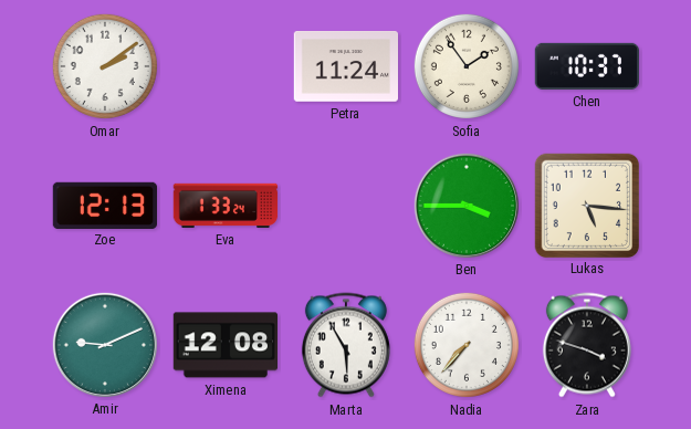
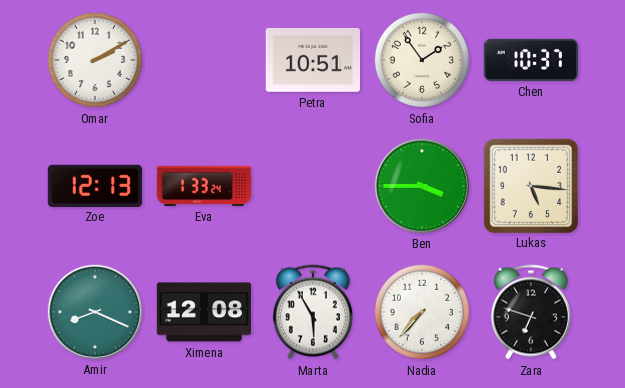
Omar: 2:09 -> 2:10 (95, 60)
Petra: 11:24 -> 10:51 (312, 61)
Amir: 9:11 -> 8:19 (94, 311)
Zara: 3:48 -> 6:48 (531, 312)
